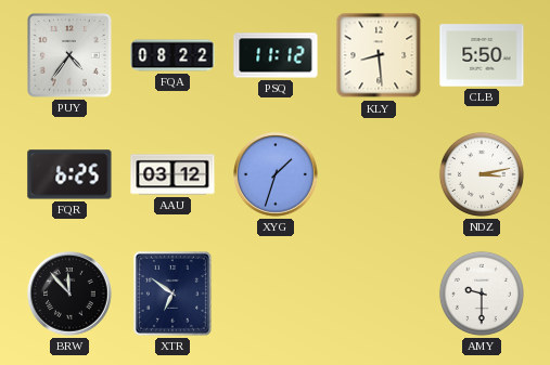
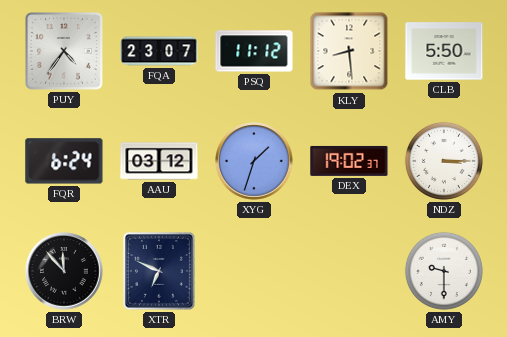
FQA: 08:22 -> 23:07 (159, 51)
FQR: 6:25 -> 6:24 (64, 161)
DEX: none -> 19:02 (349, 161)
NDZ: 3:13 -> 3:15 (444, 161)
XTR: 6:51 -> 6:49 (159, 271)
